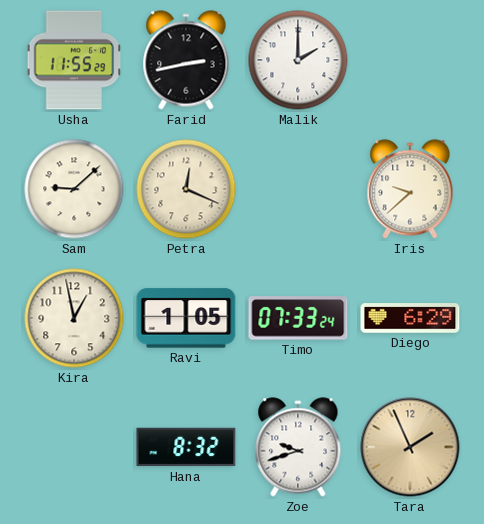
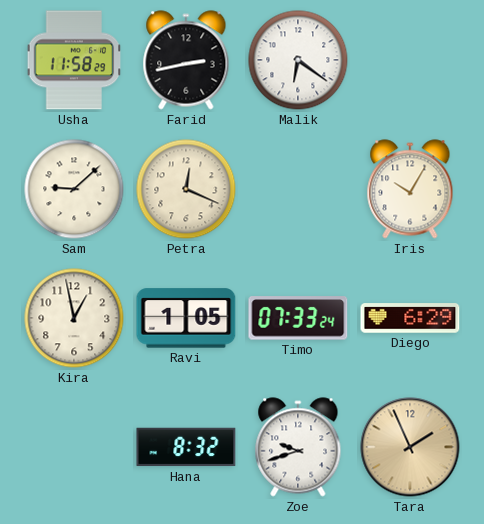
Usha: 11:55 -> 11:58 (74, 60)
Malik: 2:00 -> 6:21 (298, 60)
Iris: 9:38 -> 10:05 (410, 189)
